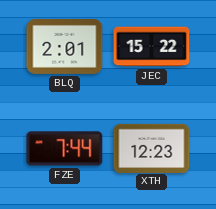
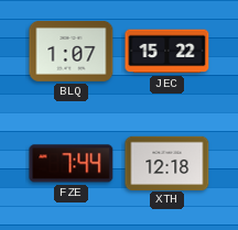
BLQ: 2:01 -> 1:07 (72, 51)
XTH: 12:23 -> 12:18 (167, 163)
